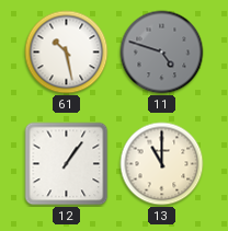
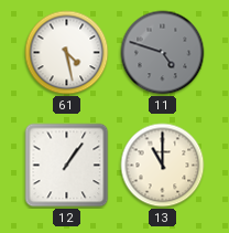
61: 10:28 -> 4:28 (67, 53)
